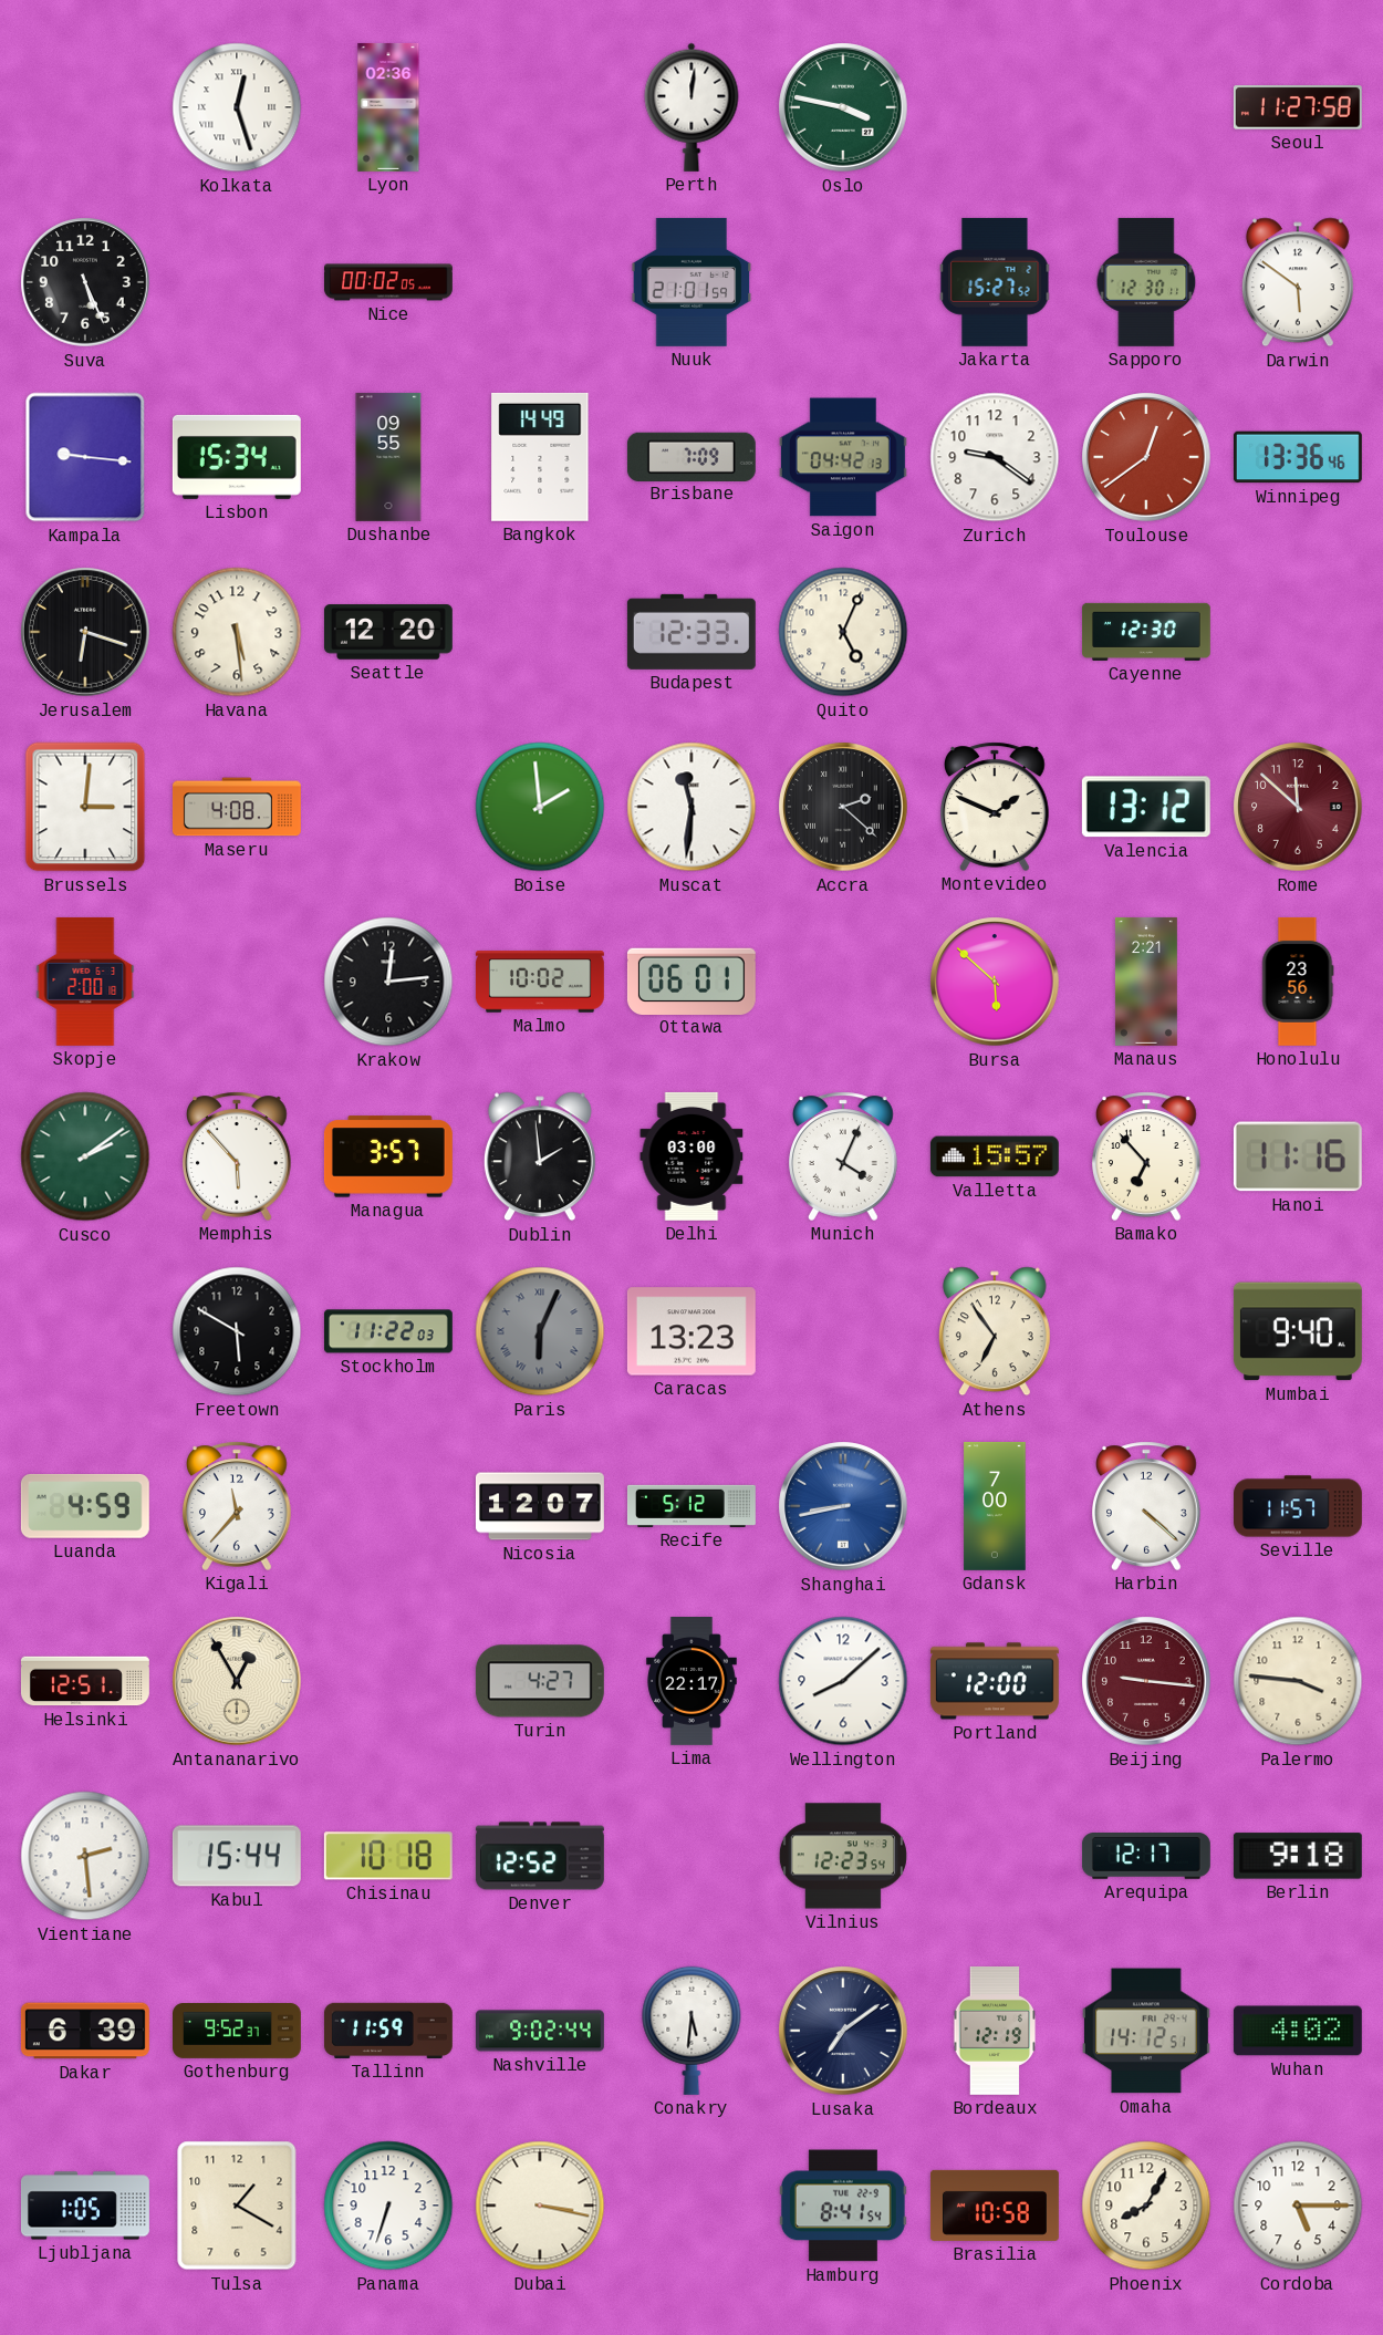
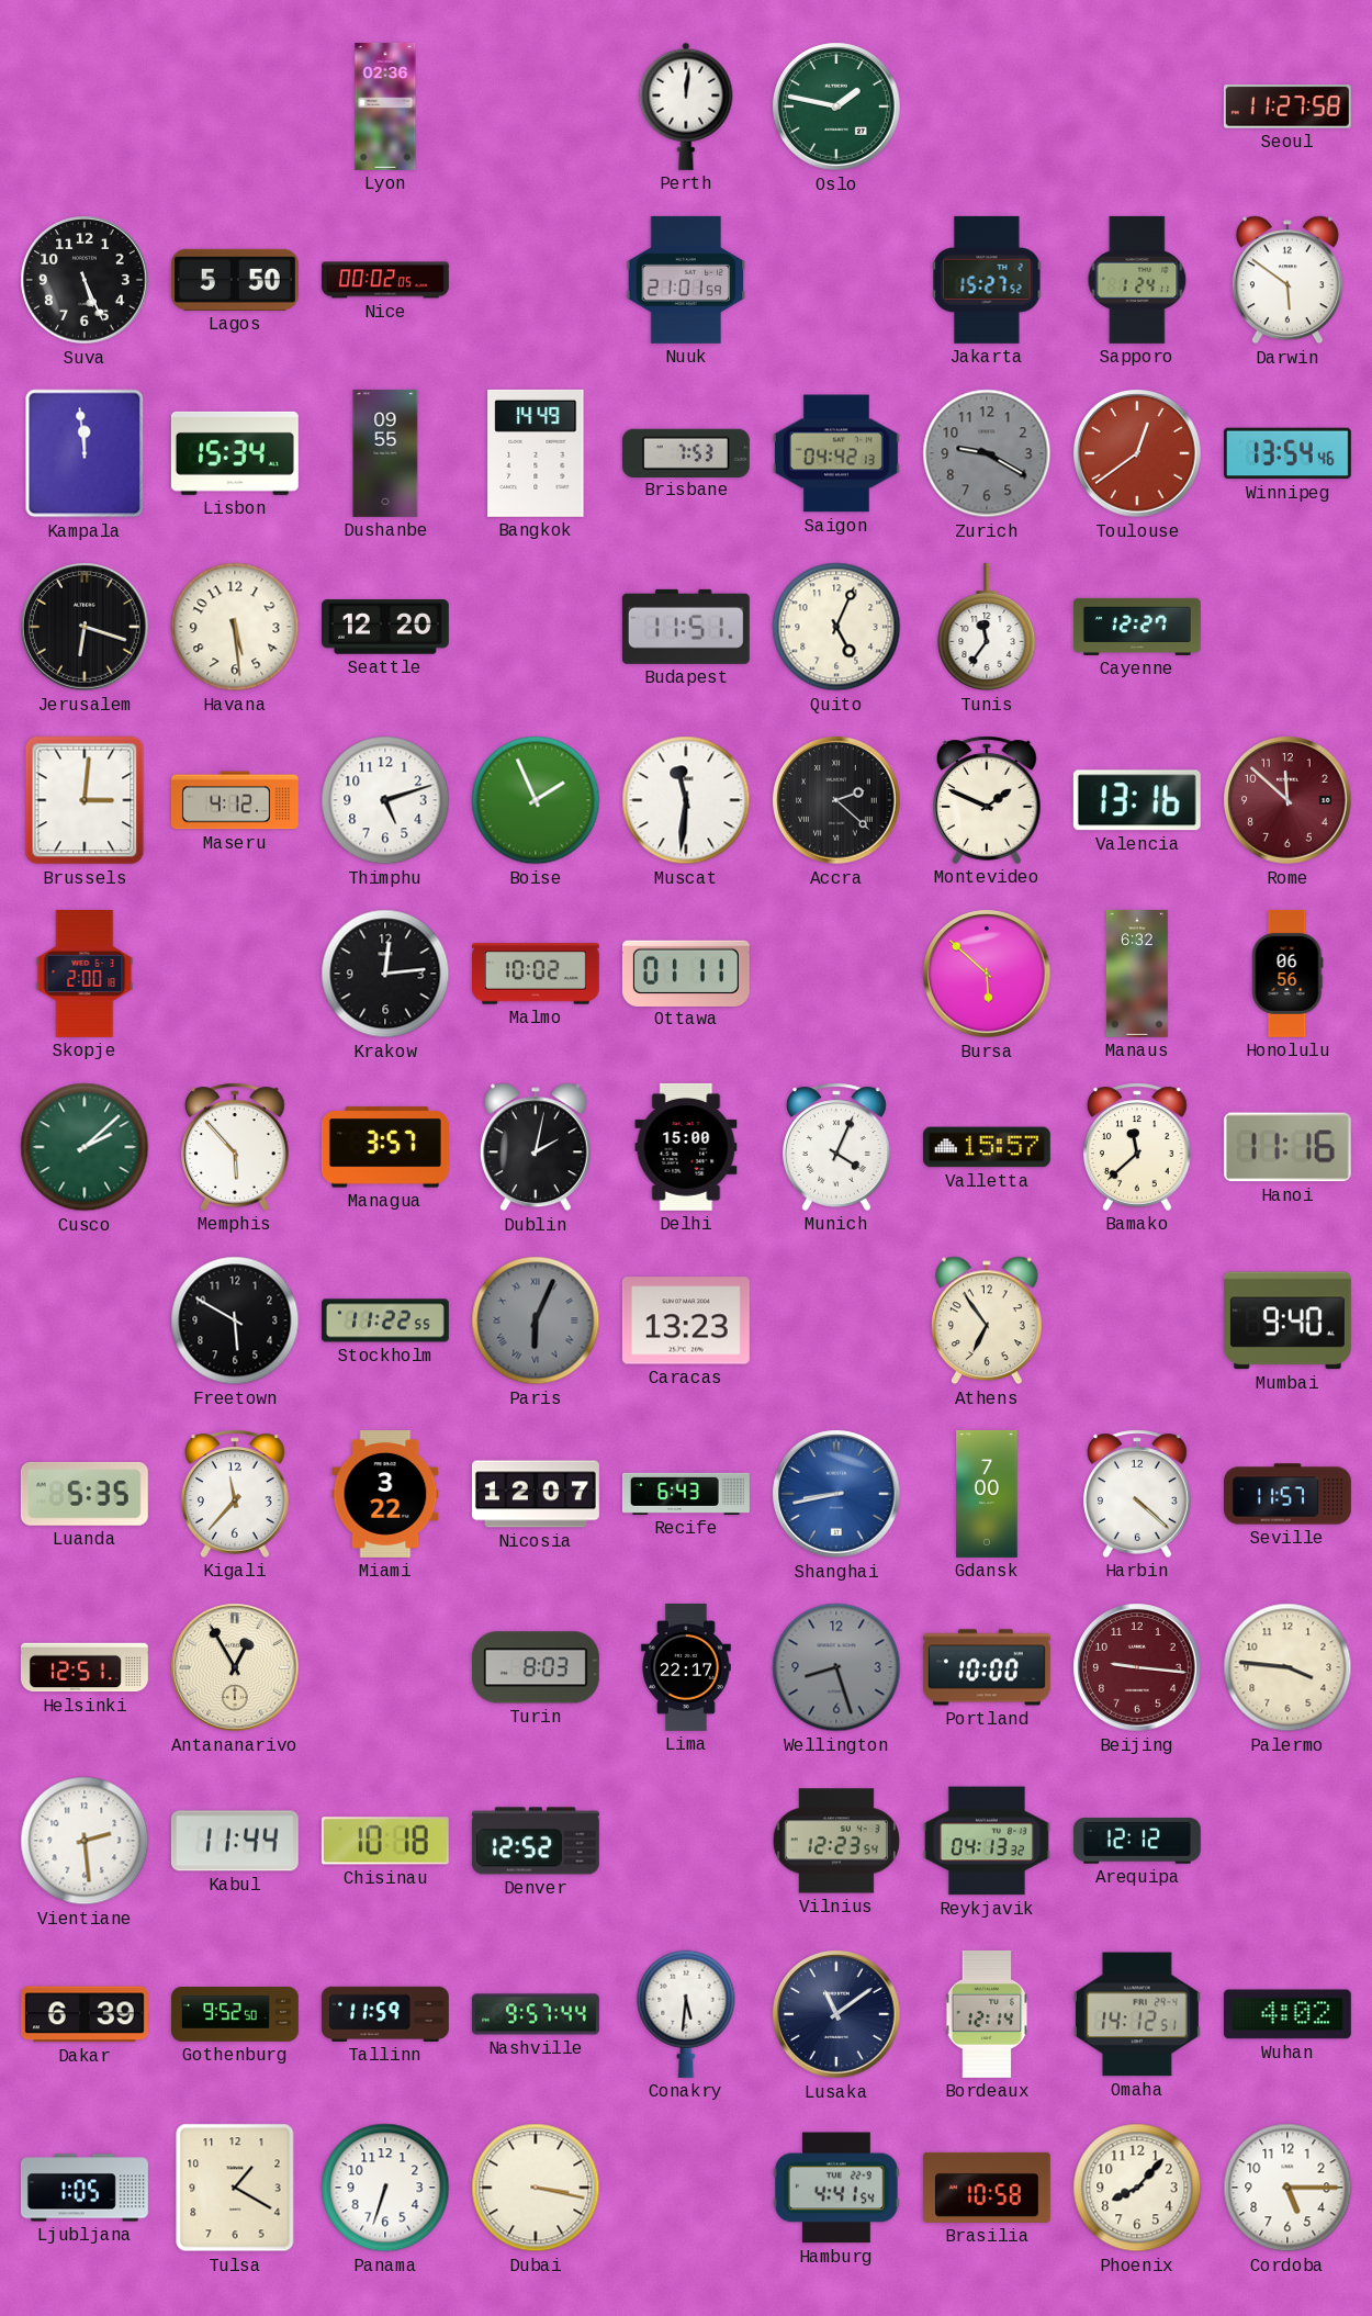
Kolkata: 12:27 -> none (237, 107)
Oslo: 3:47 -> 1:47 (836, 106)
Lagos: none -> 5:50 (235, 280)
Sapporo: 12:30 -> 1:24 (1137, 280)
Kampala: 9:16 -> 11:59 (85, 453)
Brisbane: 7:09 -> 7:53 (686, 452)
Zurich: 9:21 -> 9:20 (987, 453)
Zurich dial: white -> grey (987, 453)
Winnipeg: 13:36 -> 13:54 (1287, 453)
Budapest: 12:33 -> 11:51 (686, 627)
Tunis: none -> 11:36 (987, 627)
Cayenne: 12:30 -> 12:27 (1137, 627)
Maseru: 4:08 -> 4:12 (235, 800)
Thimphu: none -> 5:12 (385, 800)
Boise: 1:59 -> 1:56 (536, 800)
Valencia: 13:12 -> 13:16 (1137, 800)
Ottawa: 06:01 -> 01:11 (686, 973)
Manaus: 2:21 -> 6:32 (1137, 974)
Honolulu: 23:56 -> 06:56 (1287, 974)
Cusco: 2:09 -> 2:08 (85, 1147)
Dublin: 1:59 -> 2:02 (536, 1147)
Delhi: 03:00 -> 15:00 (686, 1147)
Bamako: 6:53 -> 11:38 (1138, 1147)
Stockholm: 11:22:03 -> 11:22:55 (385, 1320)
Luanda: 4:59 -> 5:35 (85, 1494)
Miami: none -> 3:22 (385, 1494)
Recife: 5:12 -> 6:43 (686, 1494)
Turin: 4:27 -> 8:03 (536, 1667)
Wellington: 8:08 -> 8:27 (836, 1667)
Wellington dial: white -> grey (836, 1667)
Portland: 12:00 -> 10:00 (987, 1667)
Kabul: 15:44 -> 11:44 (235, 1841)
Reykjavik: none -> 04:13 (987, 1841)
Arequipa: 12:17 -> 12:12 (1137, 1842)
Berlin: 9:18 -> none (1298, 1856)
Gothenburg: 9:52:37 -> 9:52:50 (236, 2015)
Nashville: 9:02 -> 9:57 (536, 2014)
Lusaka: 7:09 -> 11:09 (836, 2014)
Bordeaux: 12:19 -> 12:14 (987, 2014)
Hamburg: 8:41 -> 4:41 (836, 2188)
Phoenix: 8:05 -> 8:07 (1137, 2188)
